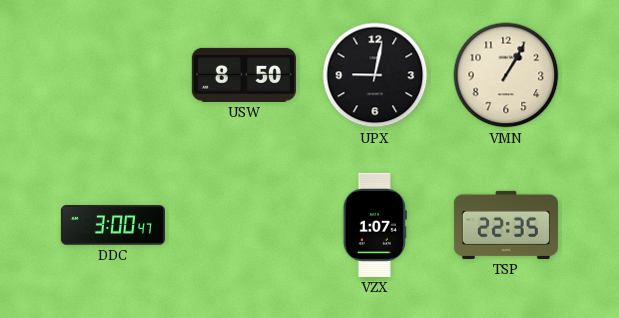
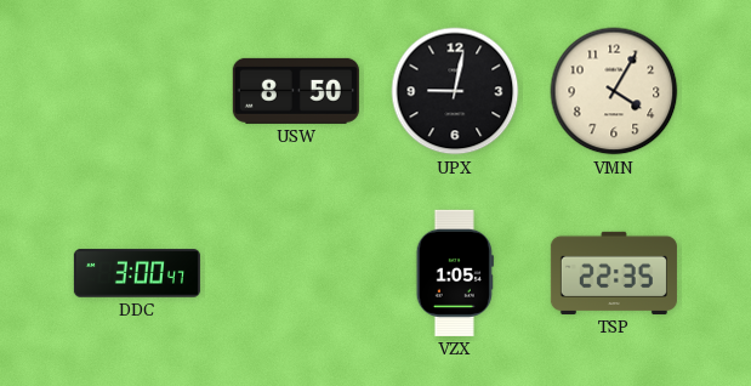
VMN: 1:05 -> 4:05 (614, 91)
VZX: 1:07 -> 1:05 (455, 273)
